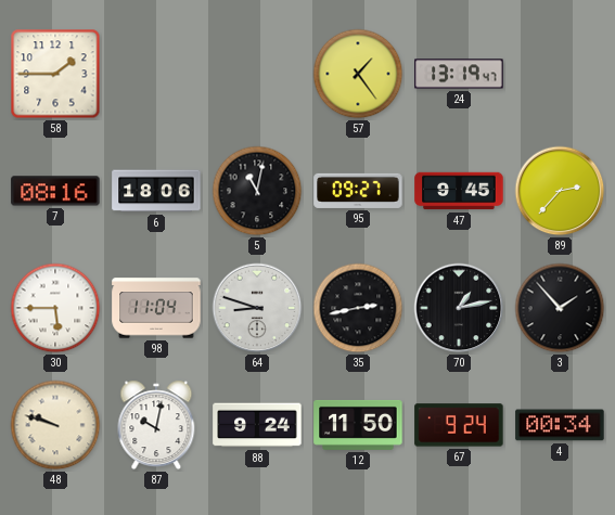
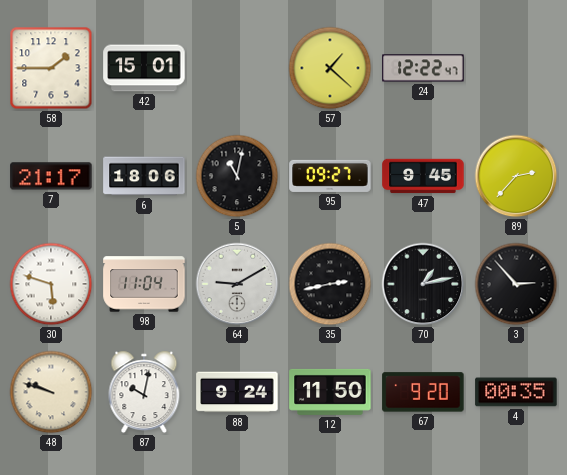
42: none -> 15:01 (144, 68)
57: 1:24 -> 1:22 (330, 68)
24: 13:19 -> 12:22 (423, 68)
7: 08:16 -> 21:17 (51, 176)
30: 5:45 -> 5:48 (51, 284)
64: 8:48 -> 9:10 (237, 284)
3: 1:53 -> 2:53 (516, 284)
67: 9:24 -> 9:20 (423, 392)
4: 00:34 -> 00:35 (516, 392)
